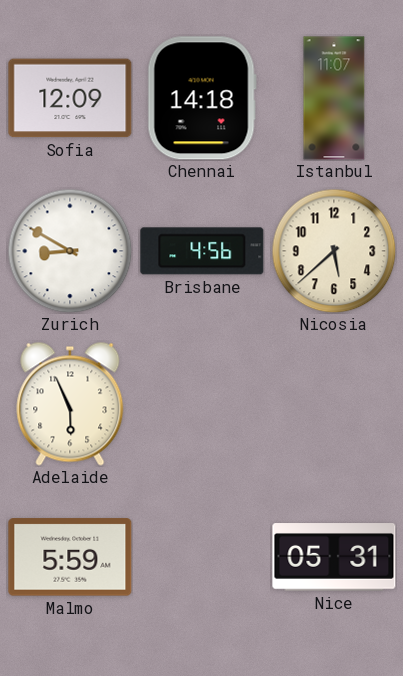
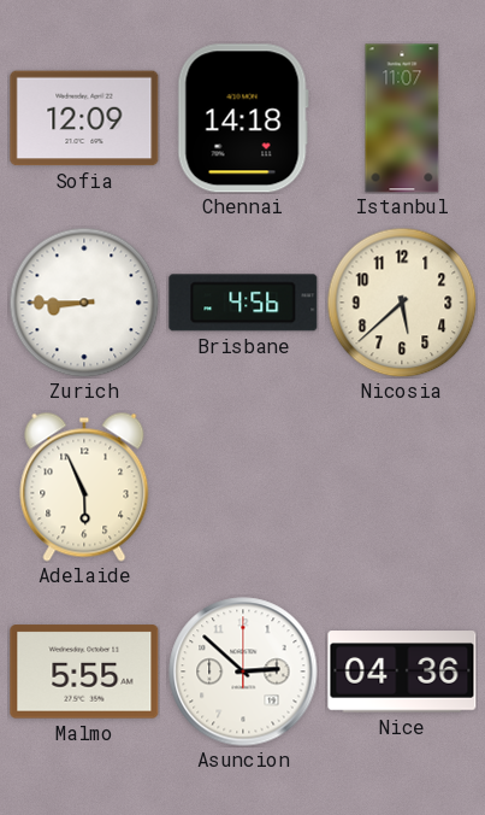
Zurich: 8:50 -> 8:45 (84, 303)
Malmo: 5:59 -> 5:55 (84, 672)
Asuncion: none -> 2:52 (243, 672)
Nice: 05:31 -> 04:36 (402, 672)
